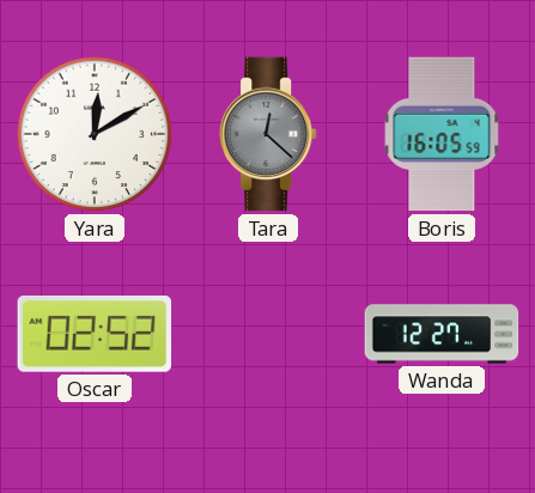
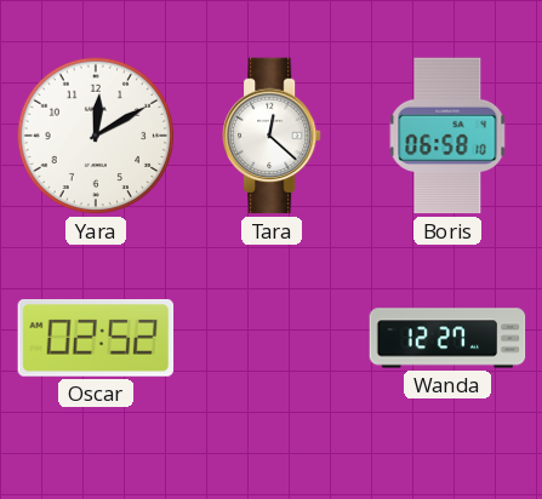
Tara dial: grey -> white (273, 136)
Boris: 16:05 -> 06:58 (447, 136)
